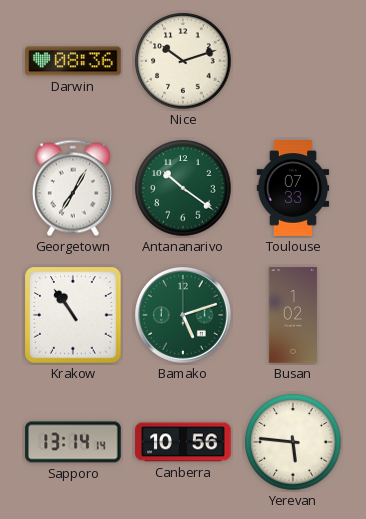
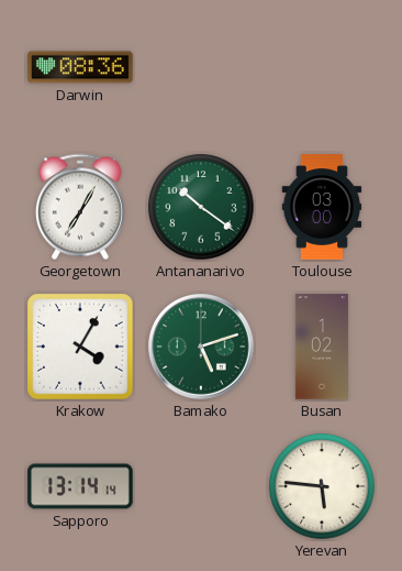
Nice: 10:12 -> none (183, 61)
Toulouse: 07:33 -> 03:00 (322, 207)
Krakow: 10:54 -> 4:05 (80, 347)
Canberra: 10:56 -> none (183, 442)
